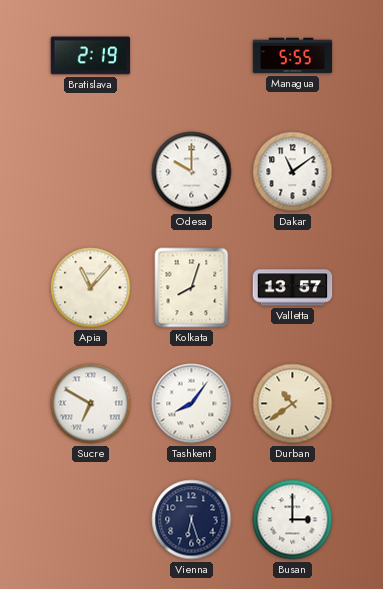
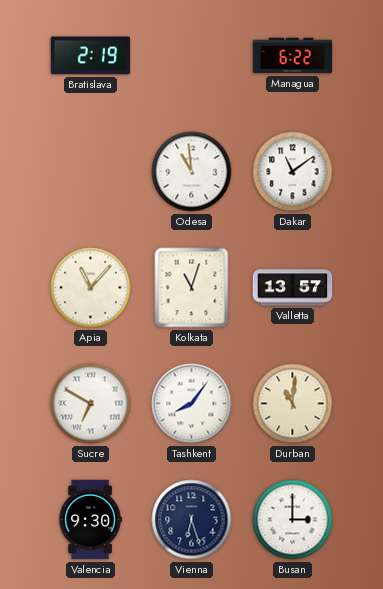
Managua: 5:55 -> 6:22 (293, 56)
Odesa: 10:00 -> 10:59 (192, 172)
Kolkata: 8:03 -> 11:03 (192, 288)
Durban: 10:39 -> 11:01 (293, 404)
Valencia: none -> 9:30 (90, 520)
